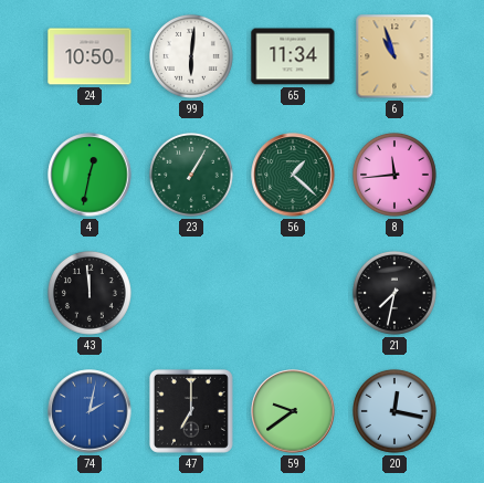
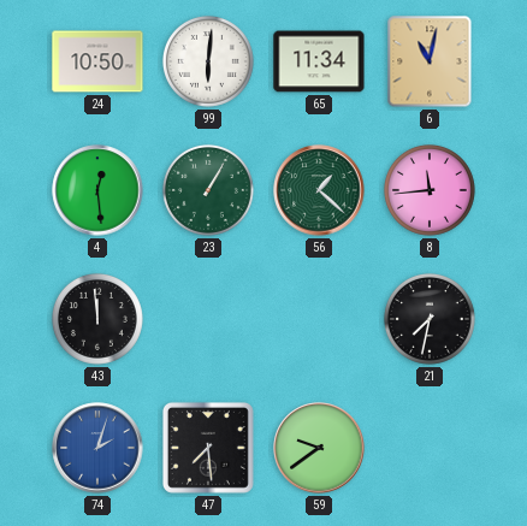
6: 10:57 -> 11:02 (430, 61)
4: 12:32 -> 12:29 (97, 190)
74: 2:02 -> 2:03 (97, 448)
47: 7:00 -> 7:29 (208, 448)
20: 12:17 -> none (394, 411)
